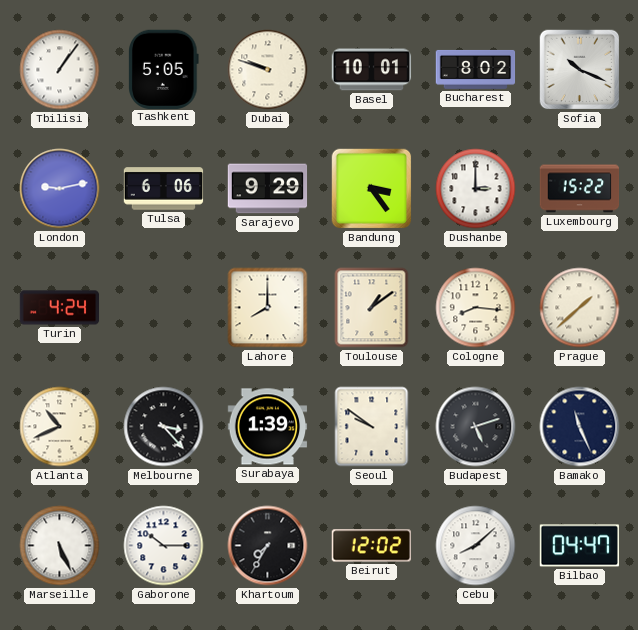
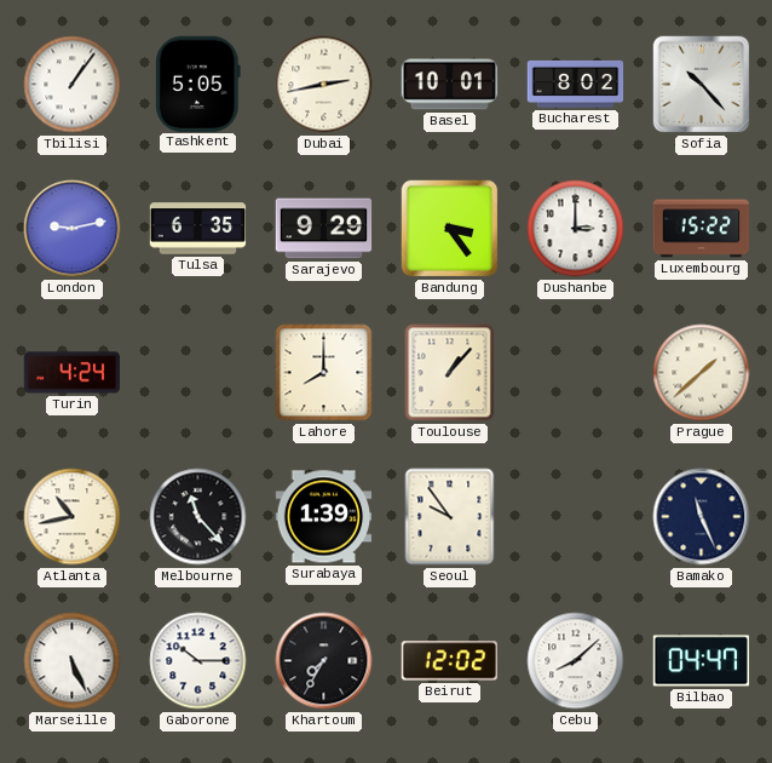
Dubai: 9:48 -> 2:43 (324, 85)
Sofia: 10:19 -> 10:23 (702, 85)
Tulsa: 6:06 -> 6:35 (198, 229)
Toulouse: 1:09 -> 1:07 (450, 373)
Cologne: 8:16 -> none (476, 308)
Atlanta: 10:41 -> 10:43 (73, 517)
Melbourne: 3:23 -> 11:23 (198, 517)
Seoul: 9:51 -> 9:54 (450, 517)
Budapest: 5:12 -> none (476, 427)
